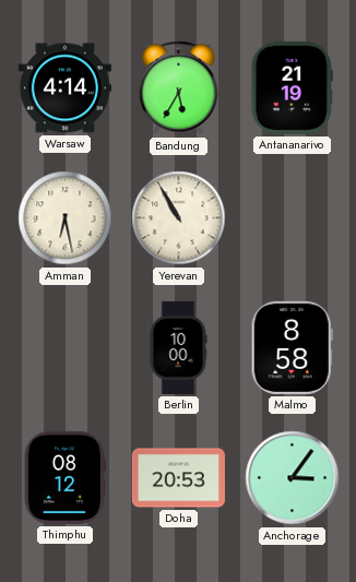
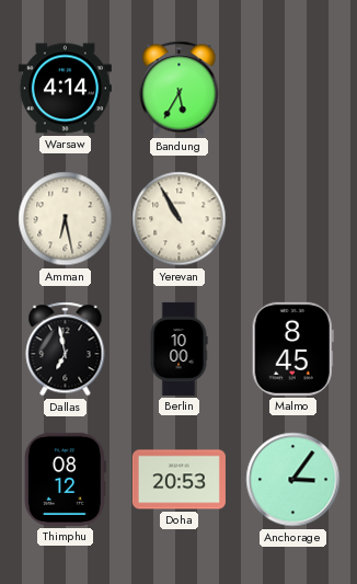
Antananarivo: 21:19 -> none (292, 87)
Dallas: none -> 6:58 (66, 350)
Malmo: 8:58 -> 8:45 (292, 348)
